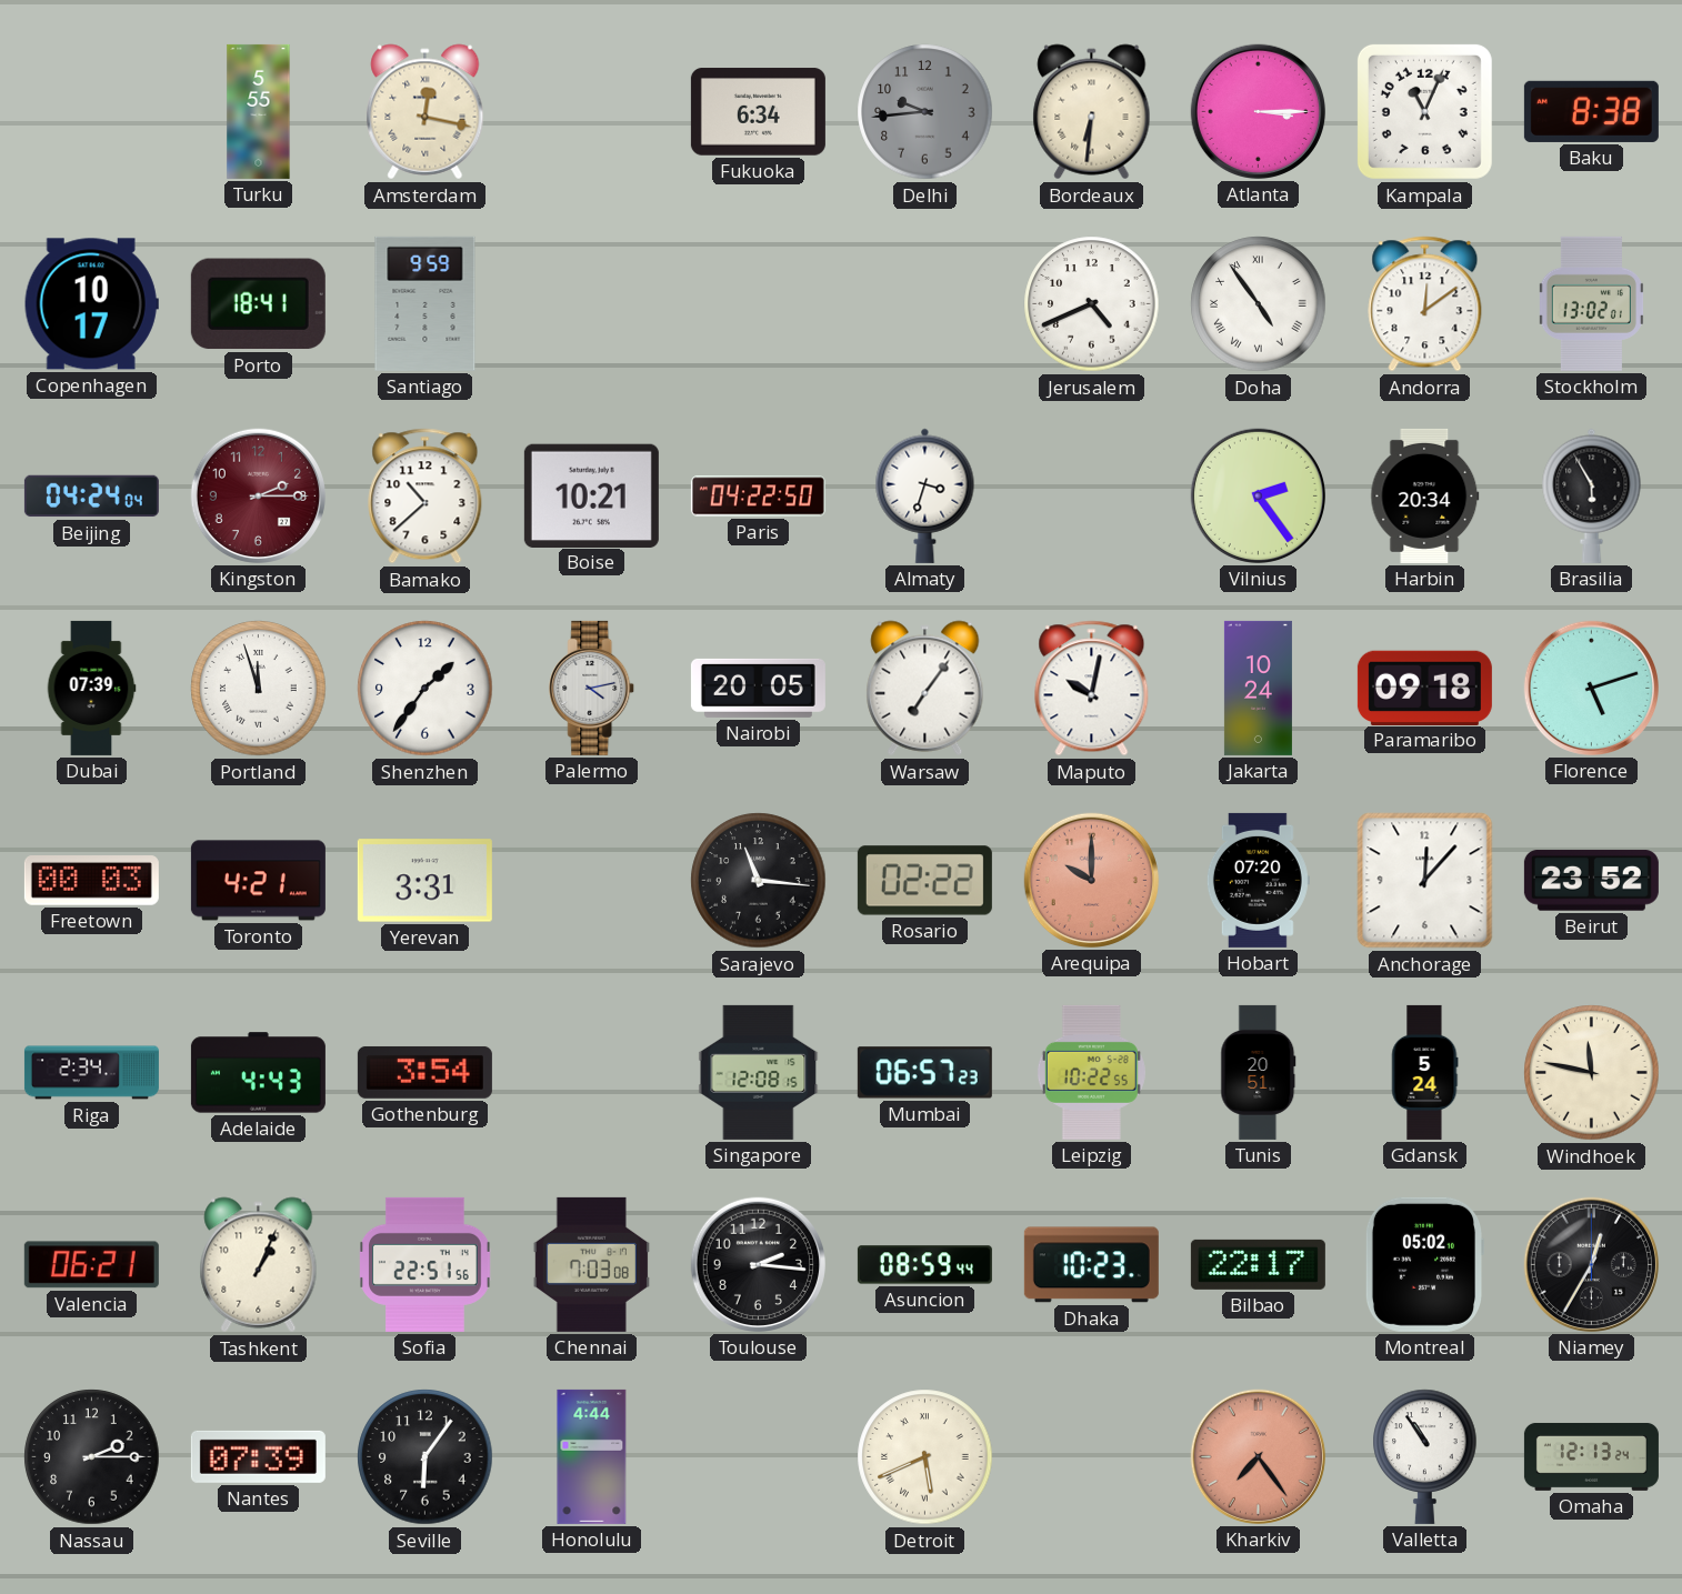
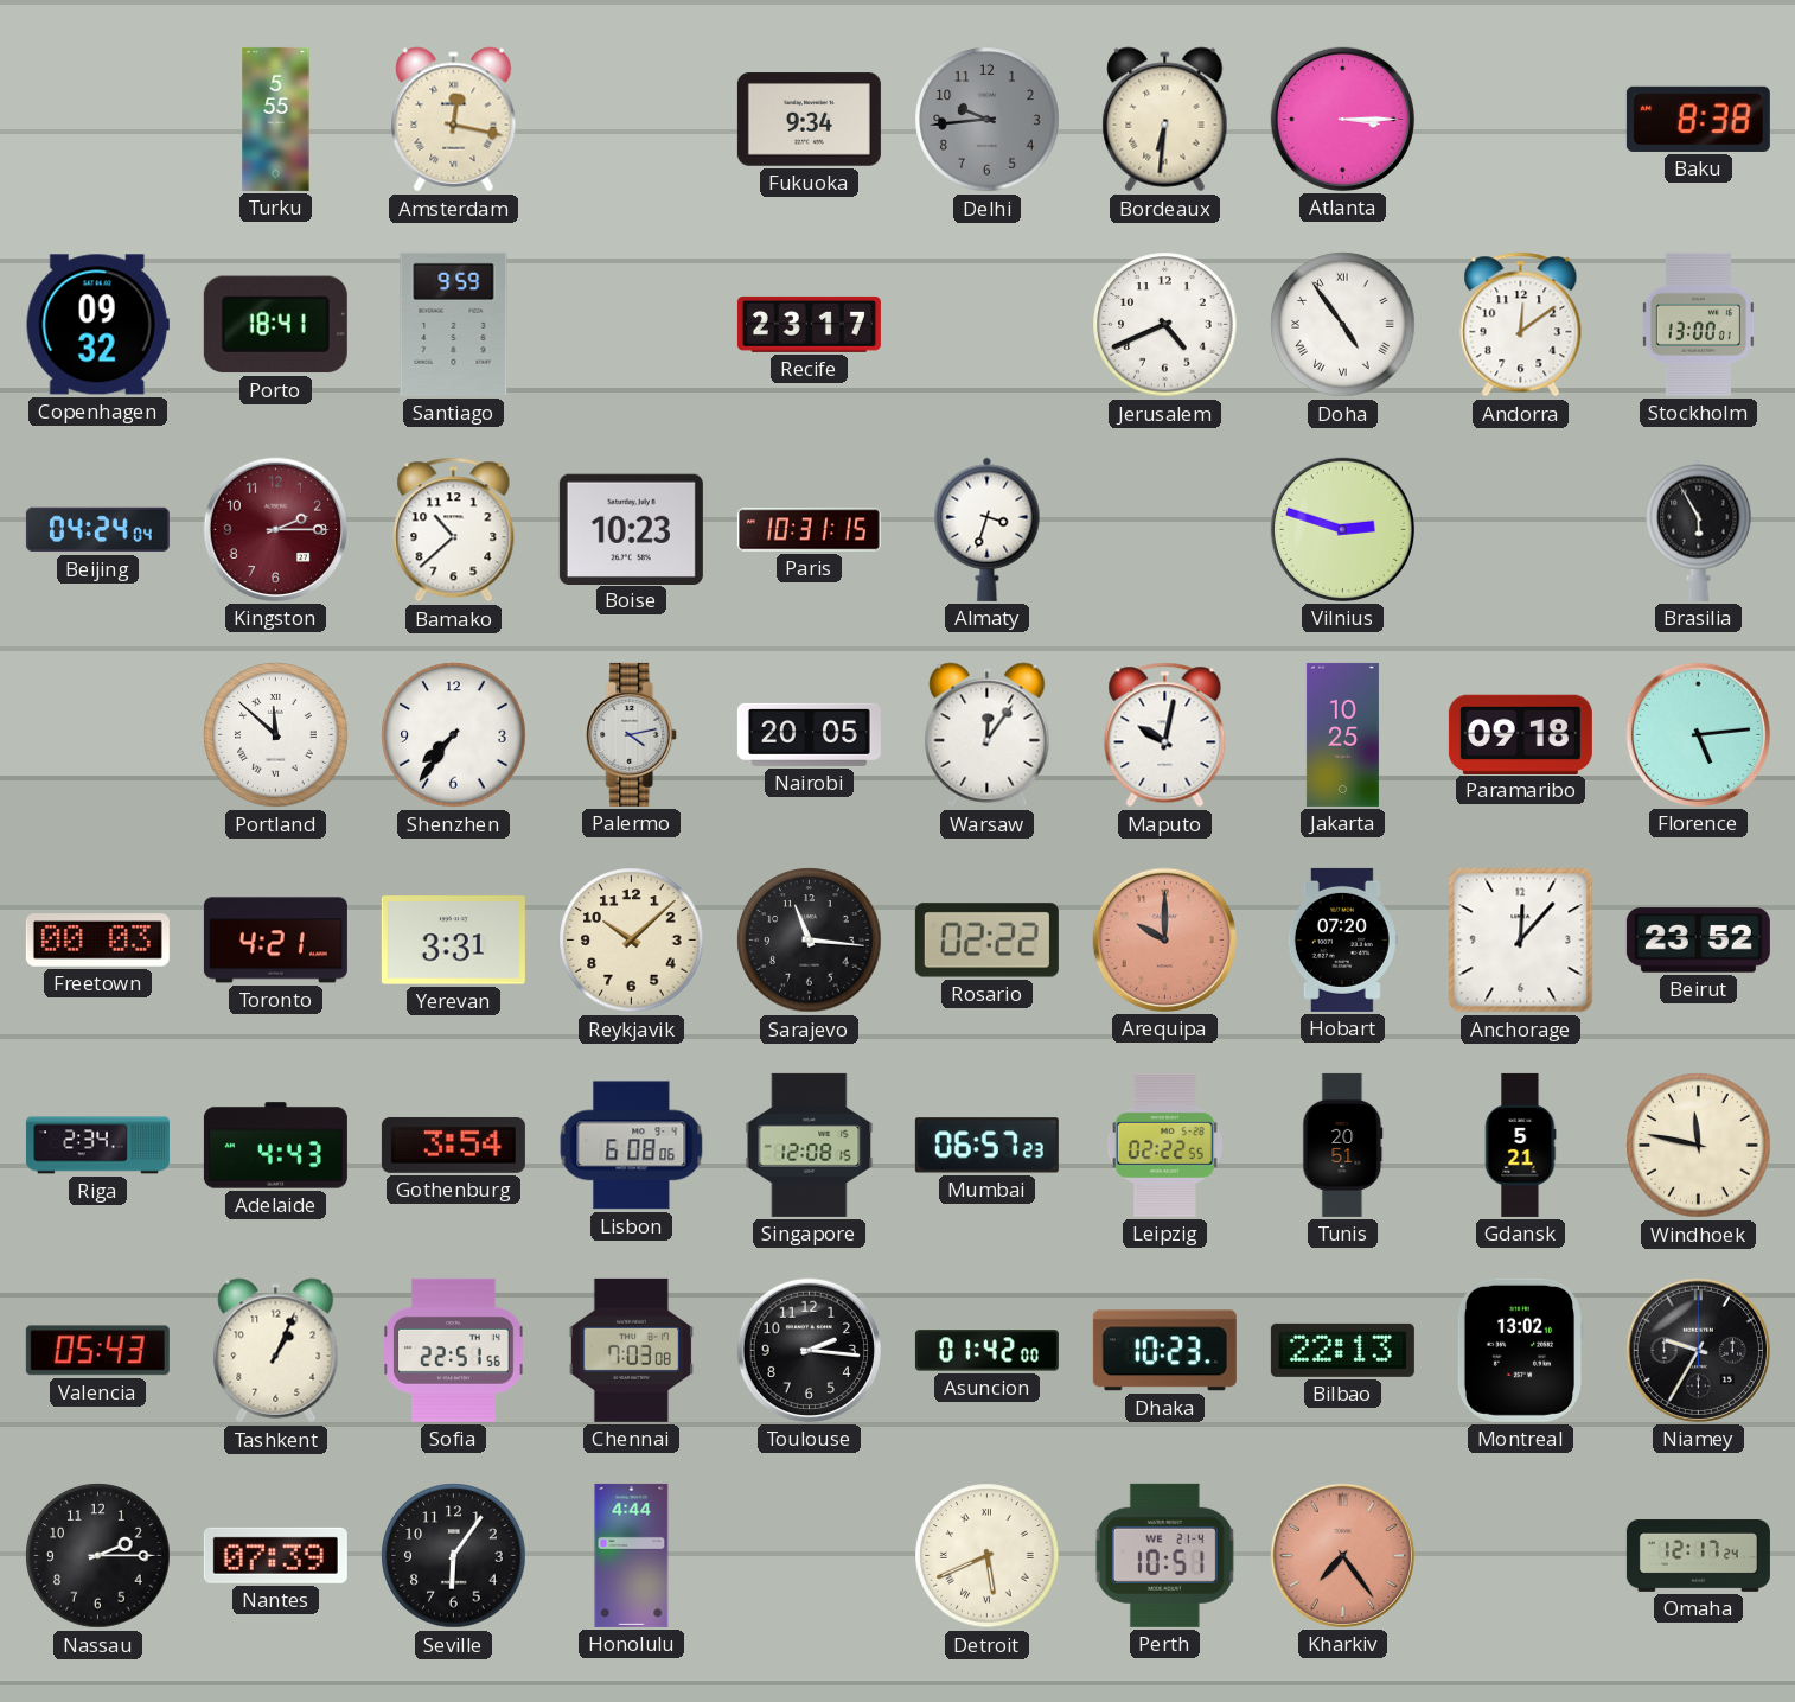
Fukuoka: 6:34 -> 9:34 (809, 120)
Kampala: 11:04 -> none (1424, 111)
Copenhagen: 10:17 -> 09:32 (97, 325)
Recife: none -> 23:17 (809, 324)
Stockholm: 13:02 -> 13:00 (1698, 324)
Boise: 10:21 -> 10:23 (631, 529)
Paris: 04:22 -> 10:31 (809, 530)
Vilnius: 2:24 -> 2:48 (1342, 529)
Harbin: 20:34 -> none (1425, 495)
Dubai: 07:39 -> none (91, 688)
Portland: 11:57 -> 11:52 (276, 735)
Shenzhen: 1:36 -> 7:36 (454, 735)
Warsaw: 7:06 -> 12:06 (988, 735)
Jakarta: 10:24 -> 10:25 (1342, 734)
Florence: 5:12 -> 5:14 (1698, 734)
Reykjavik: none -> 10:08 (632, 941)
Lisbon: none -> 6:08 (632, 1146)
Leipzig: 10:22 -> 02:22 (1164, 1145)
Gdansk: 5:24 -> 5:21 (1521, 1145)
Valencia: 06:21 -> 05:43 (97, 1351)
Asuncion: 08:59 -> 01:42 (986, 1351)
Bilbao: 22:17 -> 22:13 (1342, 1350)
Montreal: 05:02 -> 13:02 (1519, 1350)
Niamey: 12:35 -> 9:35 (1698, 1350)
Perth: none -> 10:51 (1164, 1555)
Valletta: 10:54 -> none (1425, 1456)
Omaha: 12:13 -> 12:17 (1698, 1556)
